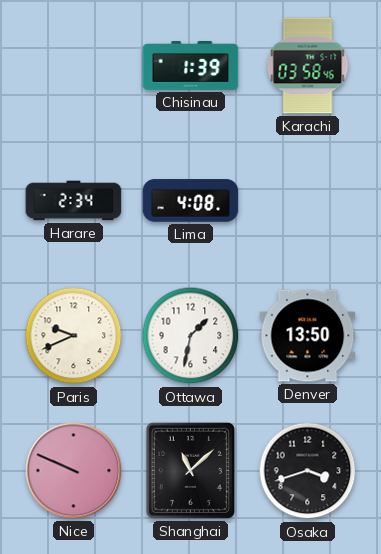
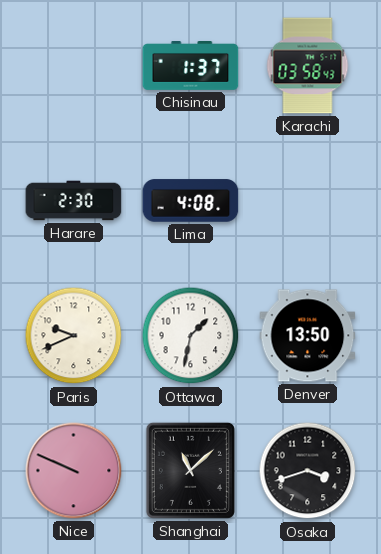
Chisinau: 1:39 -> 1:37 (191, 66)
Karachi: 03:58:46 -> 03:58:43 (308, 66)
Harare: 2:34 -> 2:30 (74, 201)
